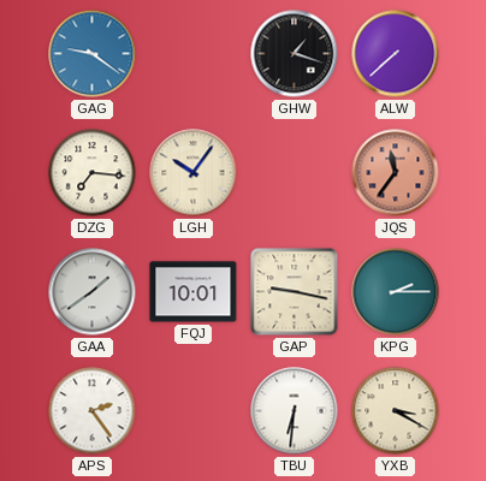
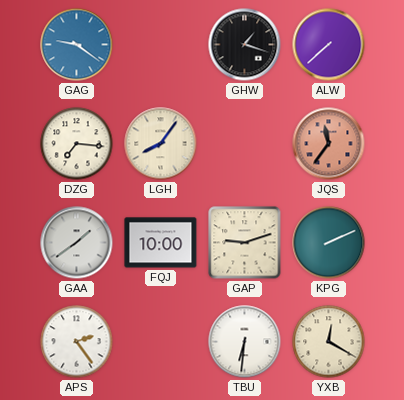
LGH: 10:06 -> 8:06 (161, 144)
FQJ: 10:01 -> 10:00 (161, 243)
GAP: 9:17 -> 9:12 (245, 243)
KPG: 2:15 -> 2:11 (329, 243)
YXB: 3:20 -> 12:20 (329, 342)
